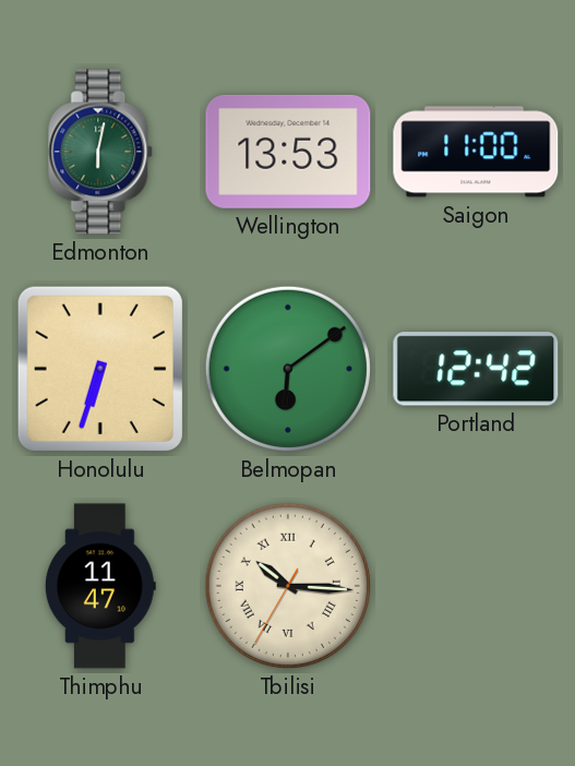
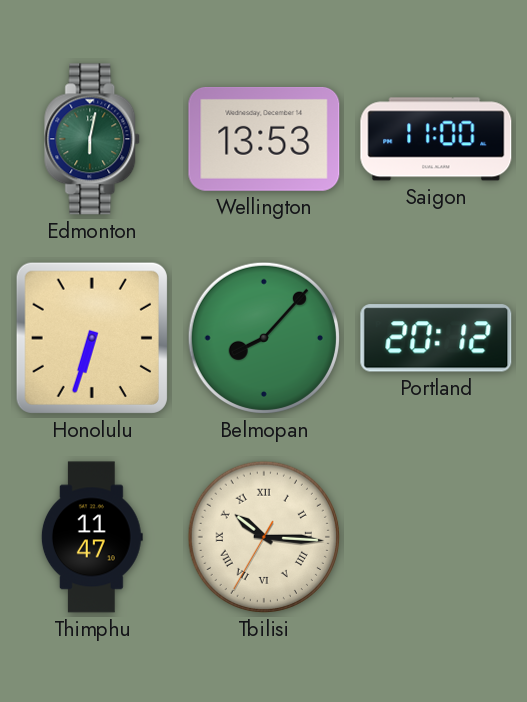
Belmopan: 6:09 -> 8:07 (264, 338)
Portland: 12:42 -> 20:12 (436, 338)
